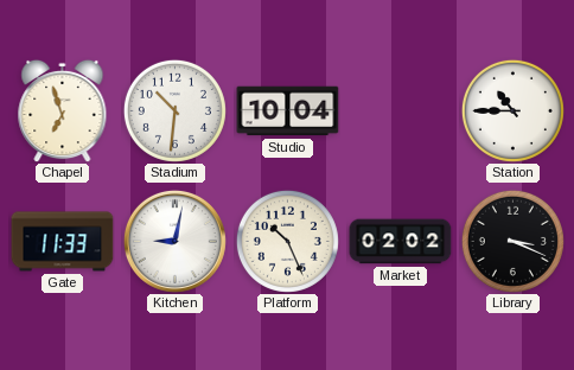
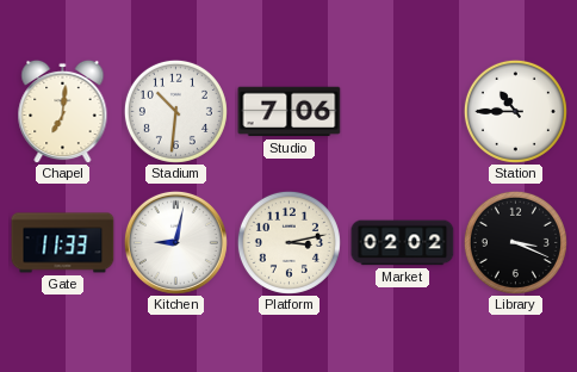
Chapel: 6:57 -> 7:01 (63, 111)
Studio: 10:04 -> 7:06 (290, 112)
Platform: 10:26 -> 3:13 (288, 242)
